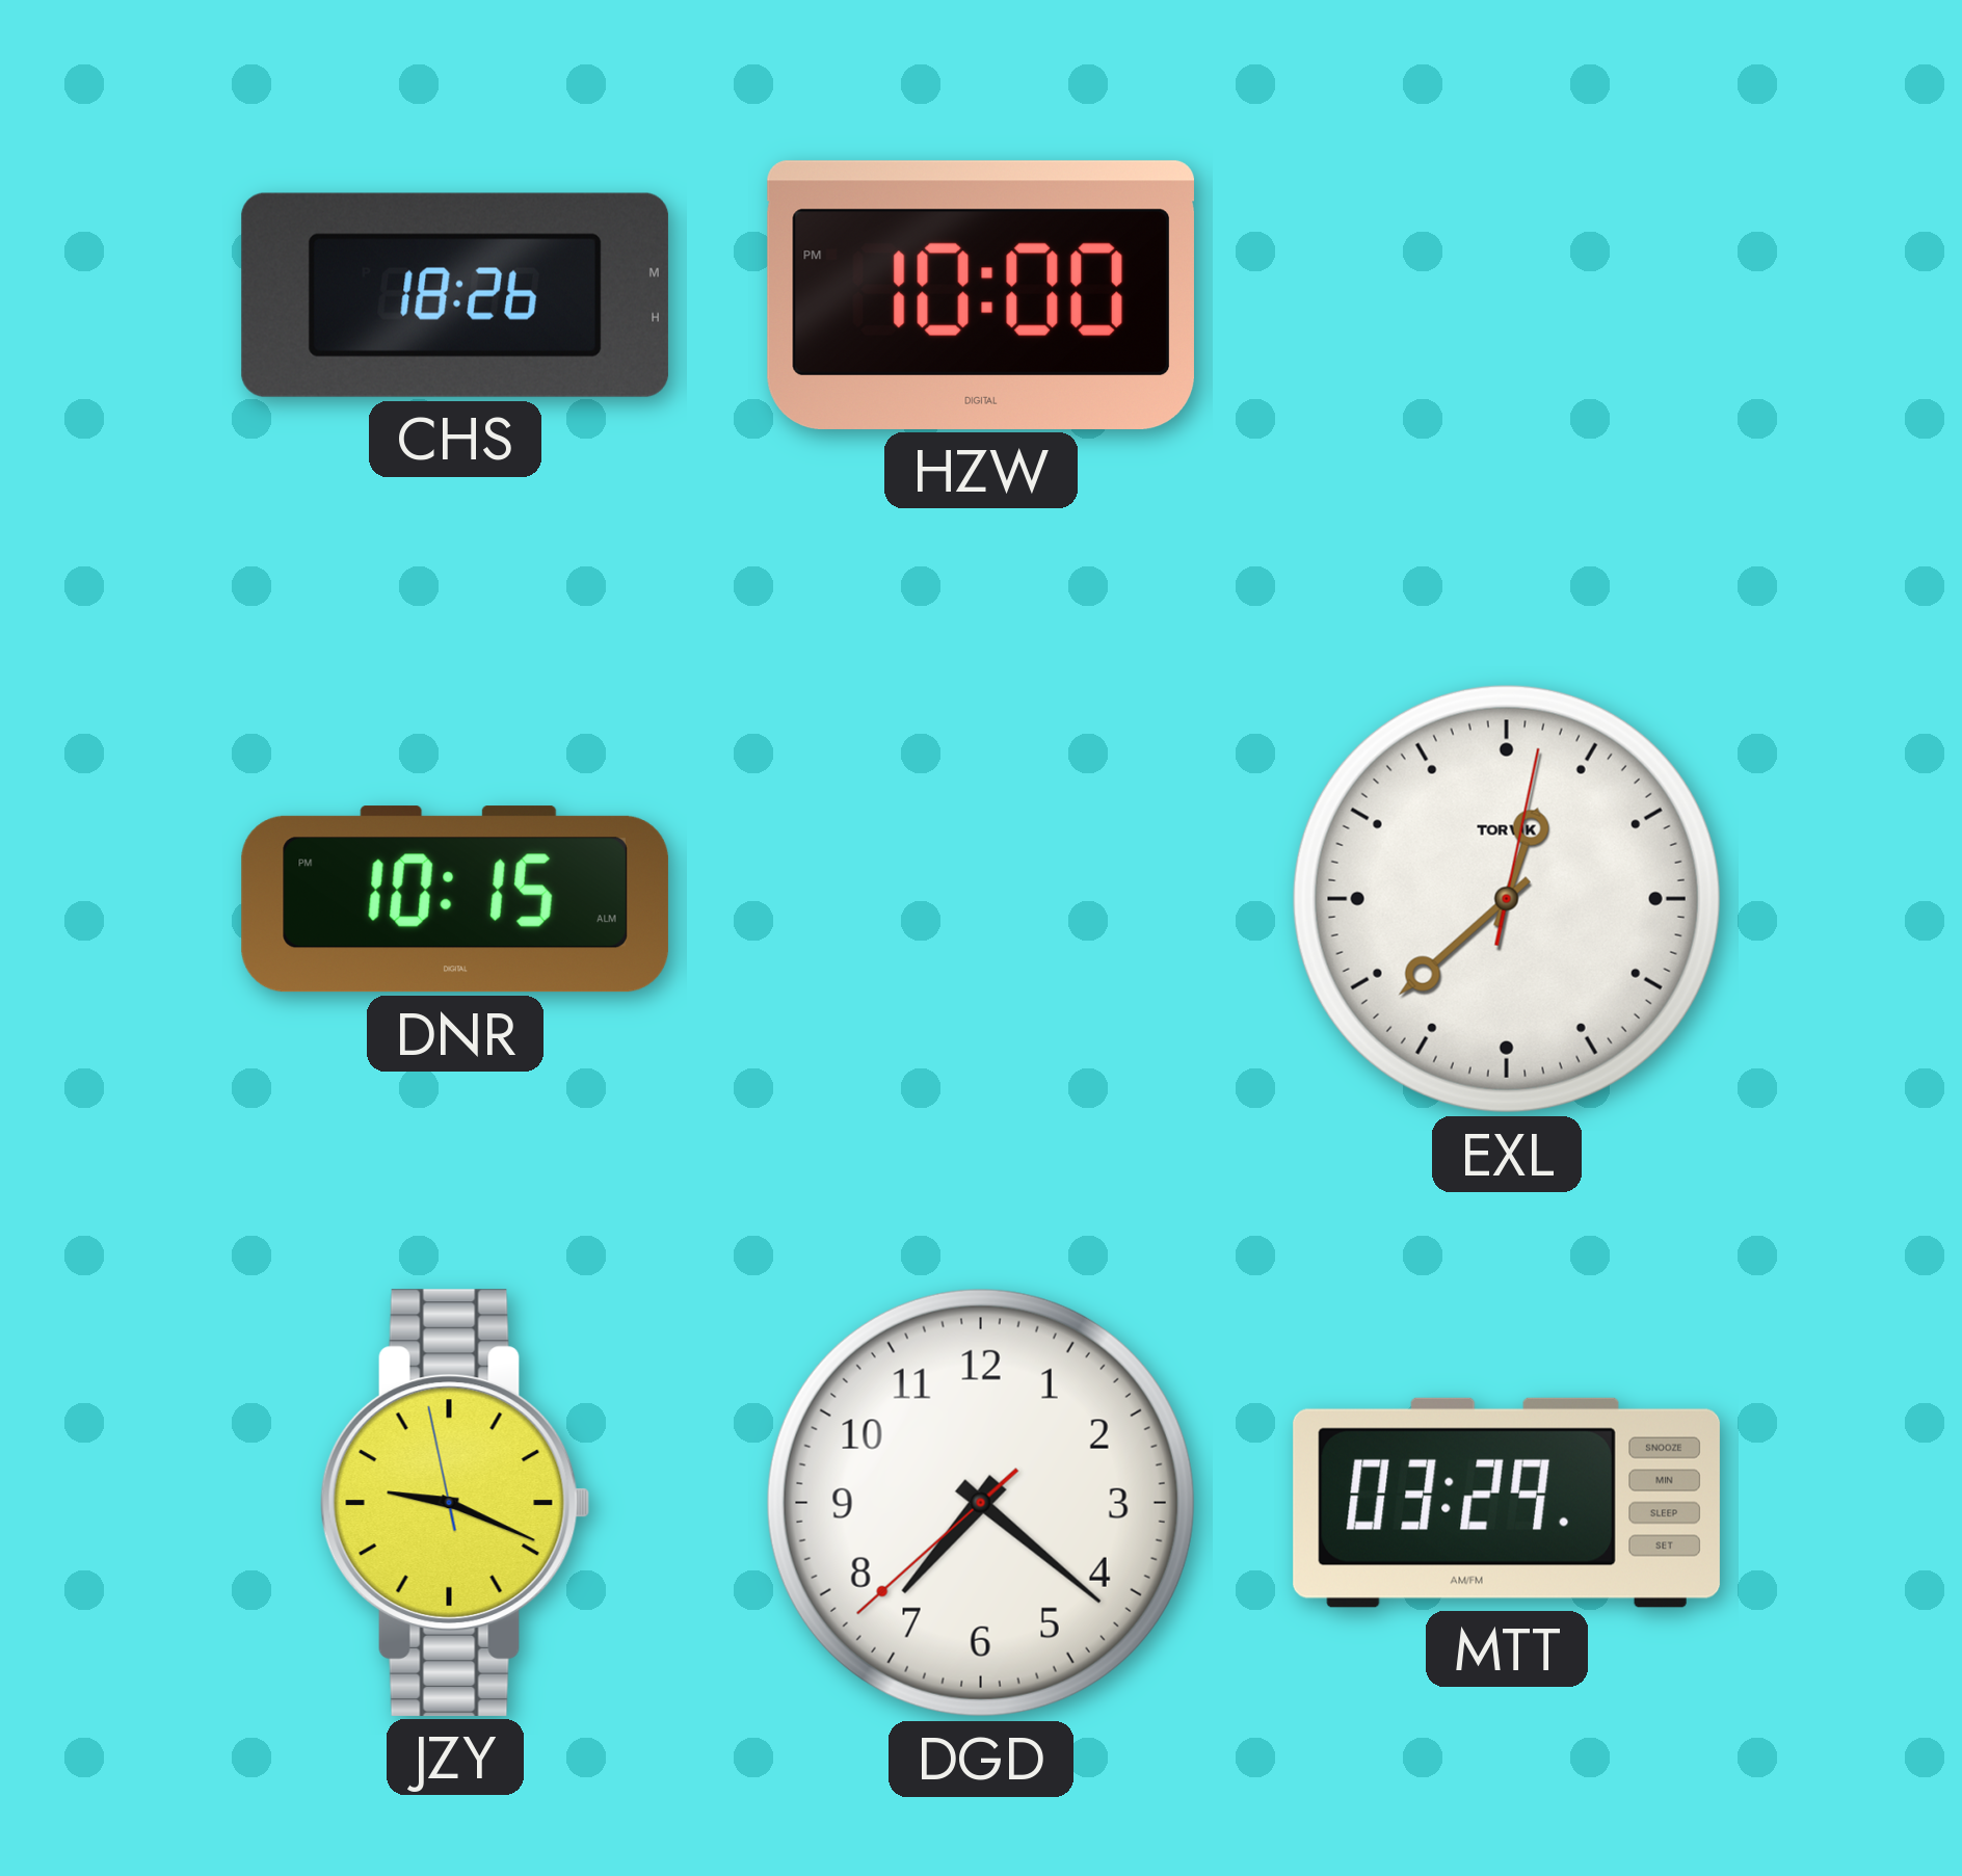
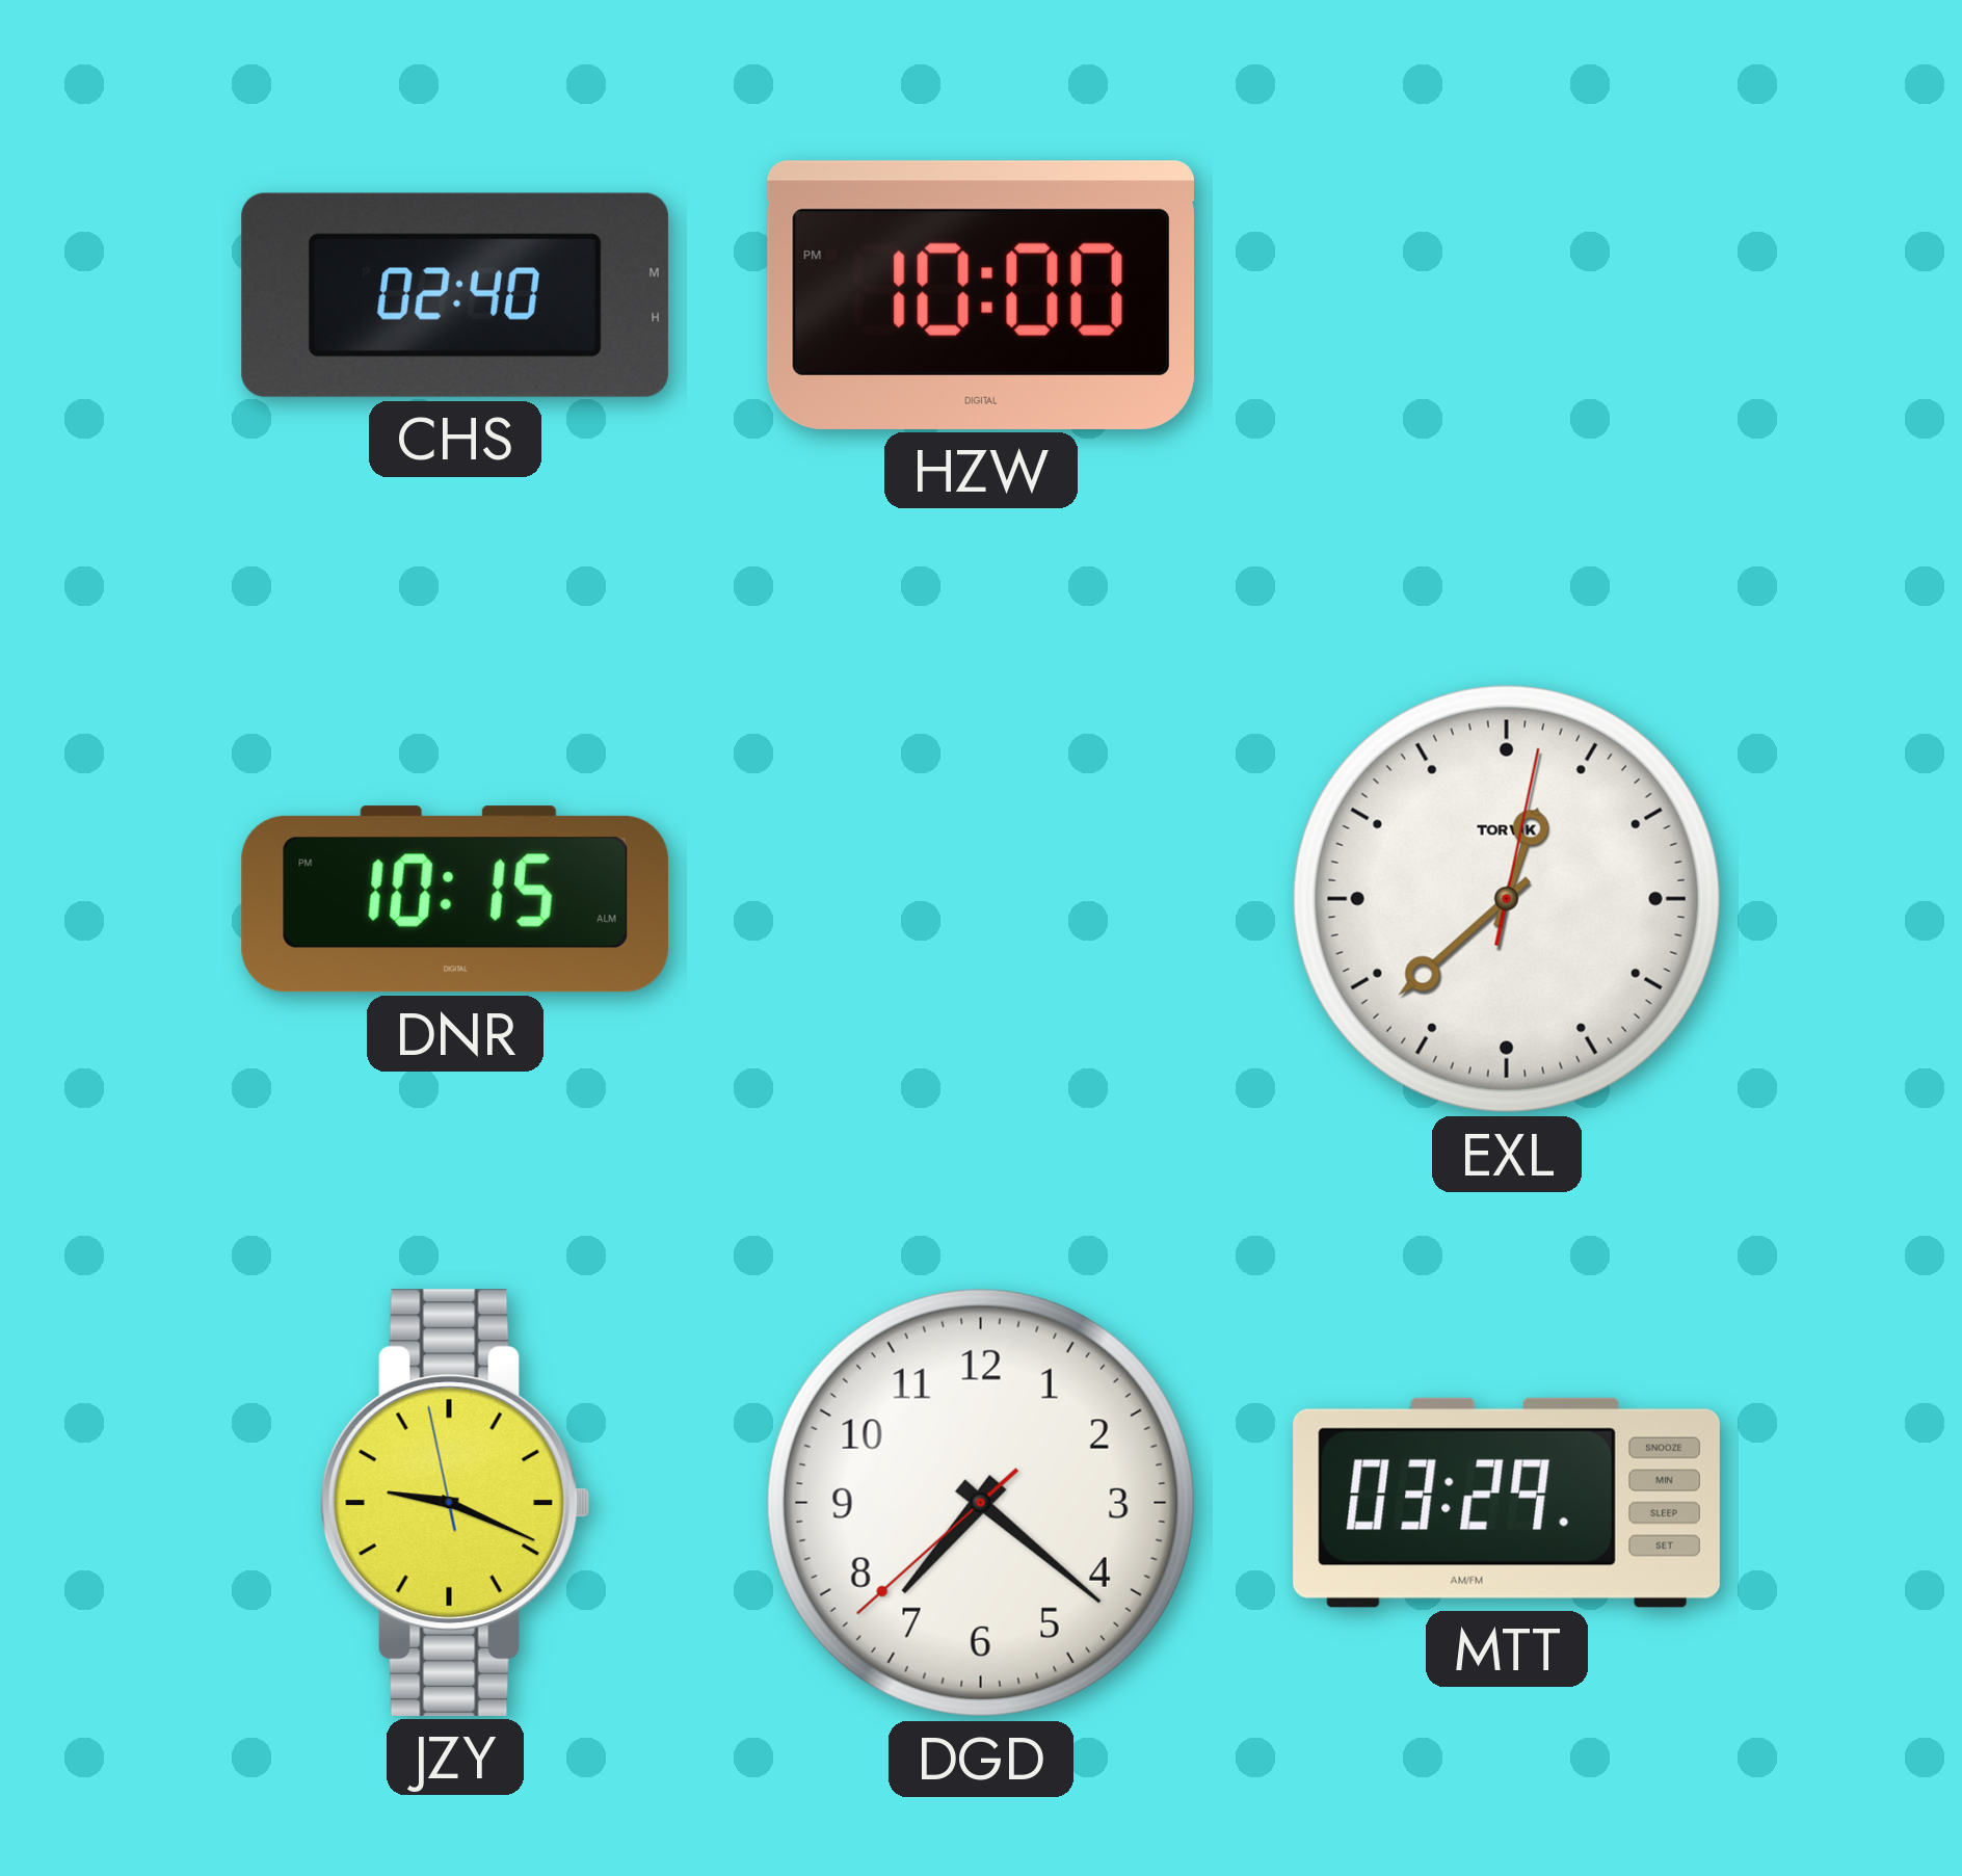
CHS: 18:26 -> 02:40 (455, 295)
